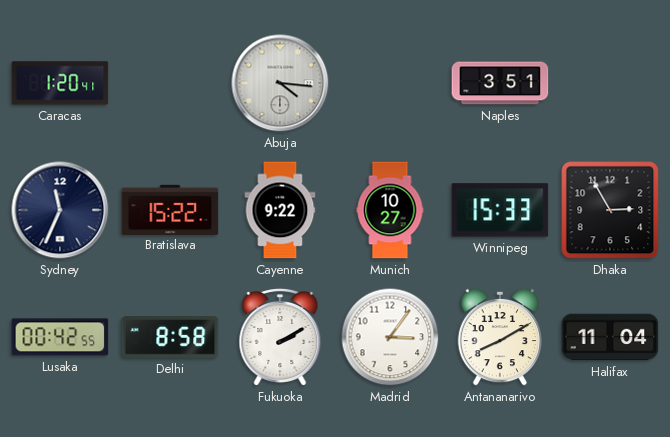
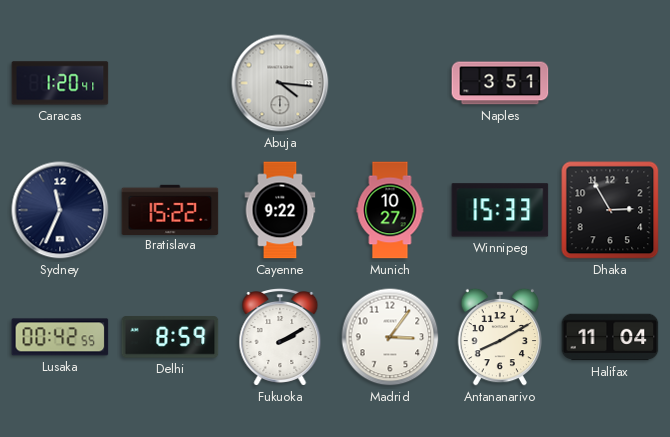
Delhi: 8:58 -> 8:59 (170, 337)
